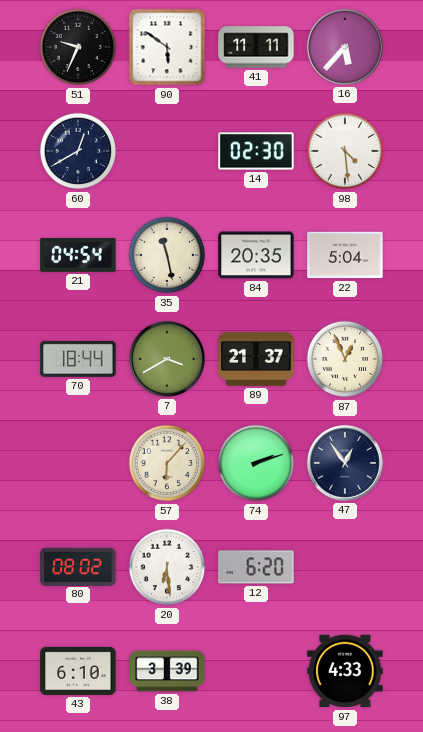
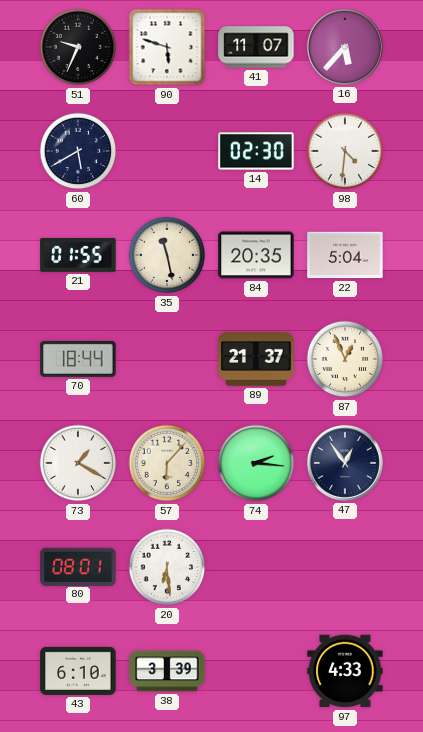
90: 5:51 -> 5:48 (167, 47)
41: 11:11 -> 11:07 (256, 47)
60: 12:40 -> 5:40 (78, 151)
98: 4:29 -> 4:31 (345, 151)
21: 04:54 -> 01:55 (78, 255)
7: 3:40 -> none (167, 359)
73: none -> 1:20 (78, 463)
74: 2:12 -> 2:16 (256, 463)
80: 08:02 -> 08:01 (78, 566)
12: 6:20 -> none (256, 567)
